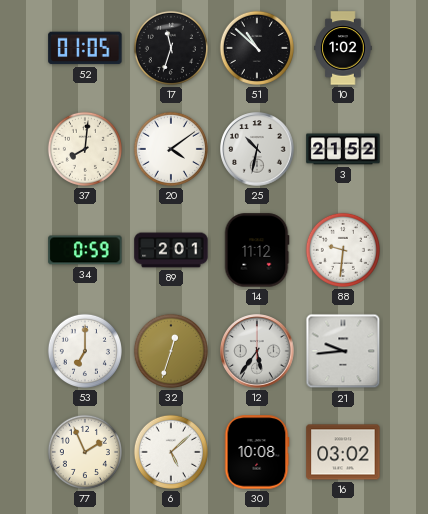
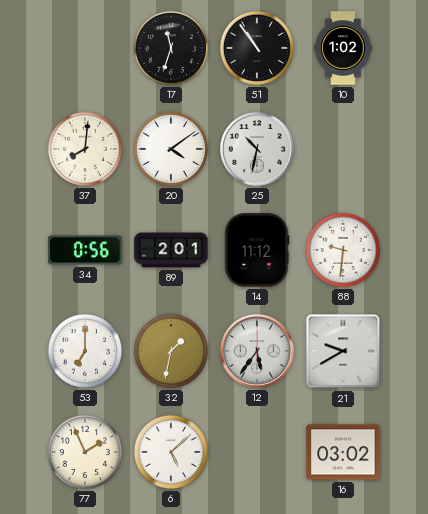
52: 01:05 -> none (85, 48)
51: 10:52 -> 10:54 (257, 48)
3: 21:52 -> none (343, 149)
34: 0:59 -> 0:56 (85, 250)
32: 12:33 -> 1:32 (171, 351)
21: 9:44 -> 9:40 (343, 351)
30: 10:08 -> none (257, 452)
